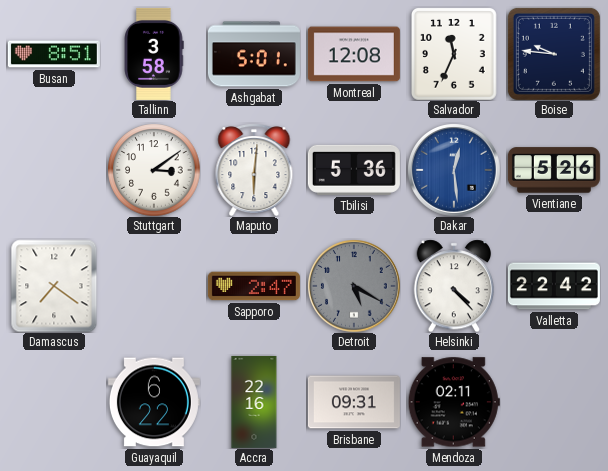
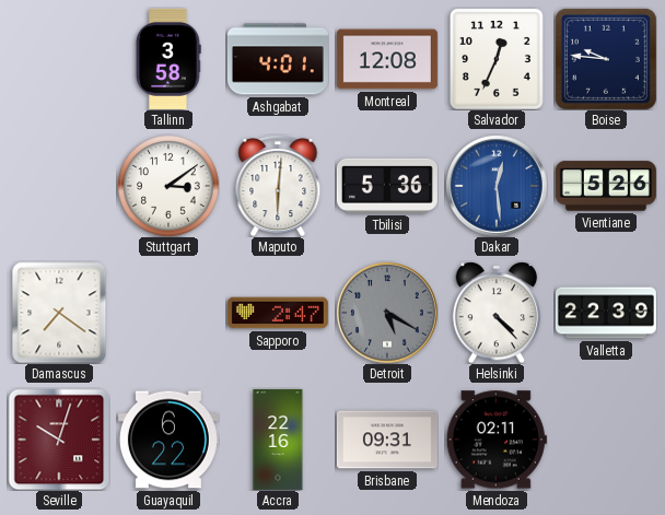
Busan: 8:51 -> none (54, 54)
Ashgabat: 5:01 -> 4:01 (278, 59)
Salvador: 11:34 -> 12:34 (498, 59)
Valletta: 22:42 -> 22:39 (606, 313)
Seville: none -> 10:03 (59, 440)
